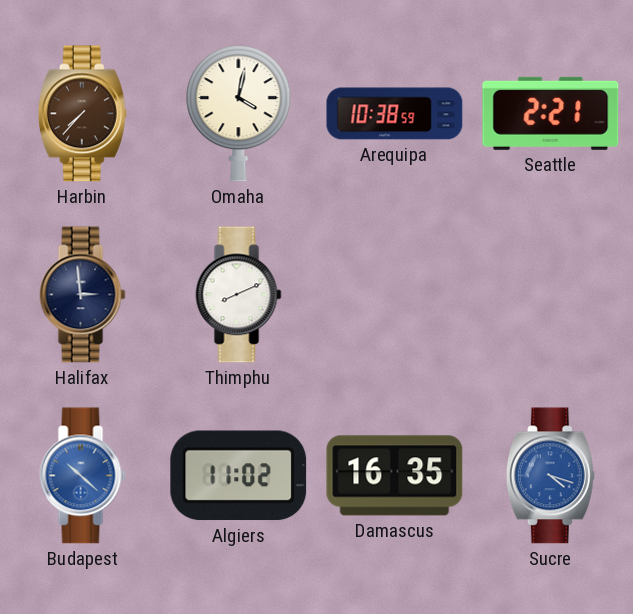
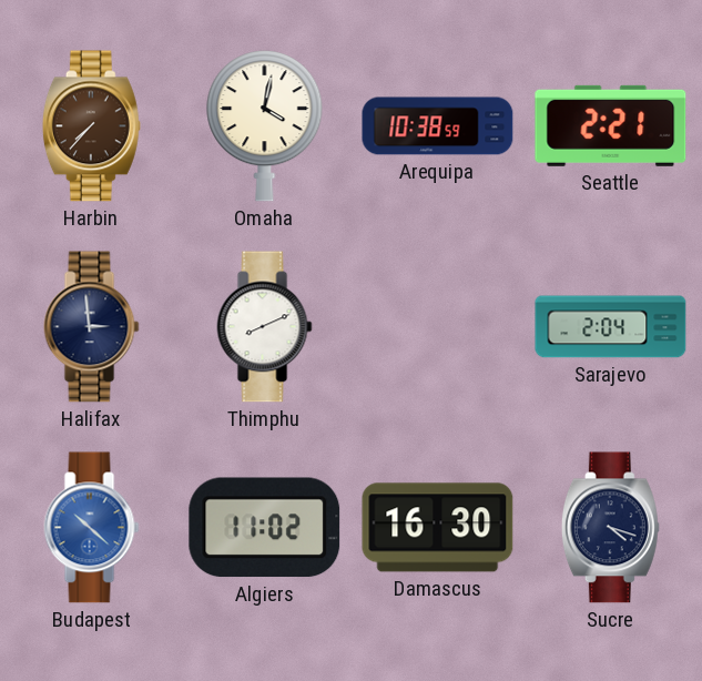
Sarajevo: none -> 2:04 (611, 327)
Damascus: 16:35 -> 16:30 (438, 528)
Sucre dial: blue -> navy (610, 528)
